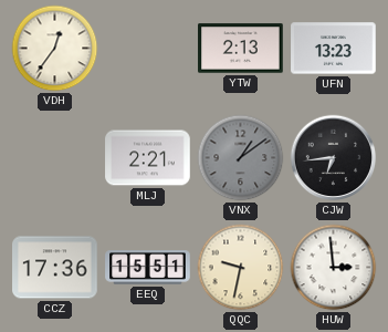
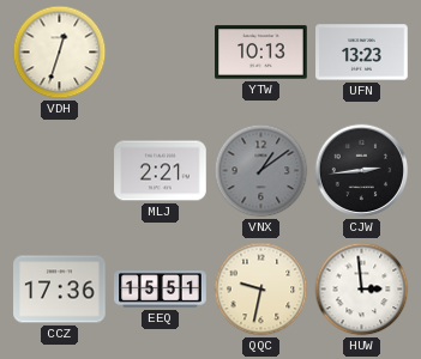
VDH: 12:36 -> 12:33 (60, 53)
YTW: 2:13 -> 10:13 (261, 53)
CJW: 6:44 -> 2:44 (362, 171)
